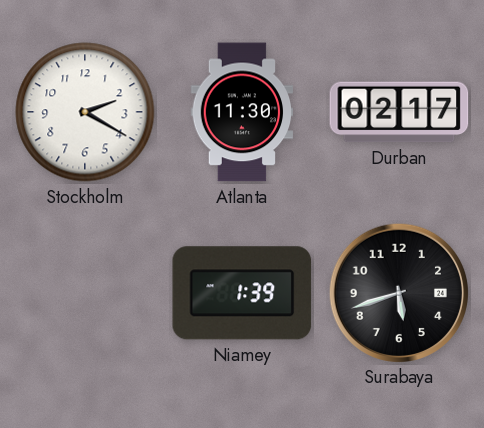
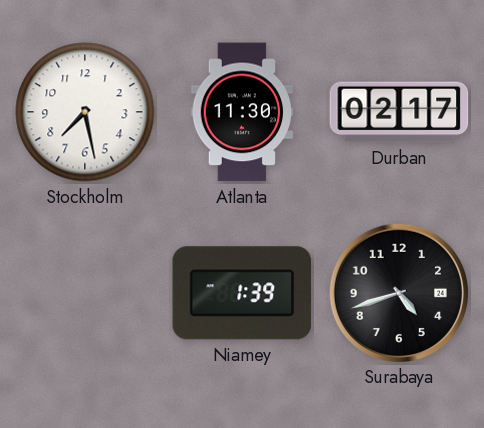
Stockholm: 2:20 -> 7:28 (85, 112)
Surabaya: 5:42 -> 4:42 (398, 292)
